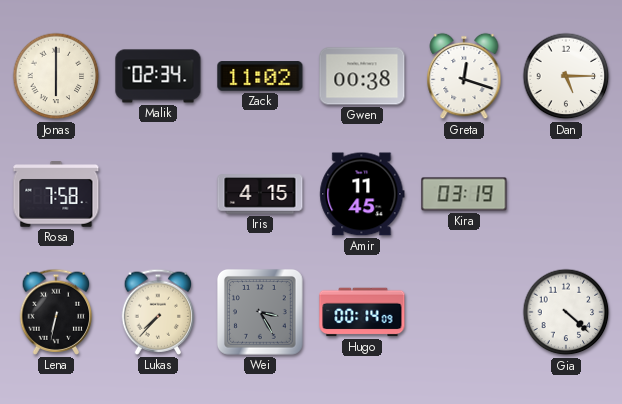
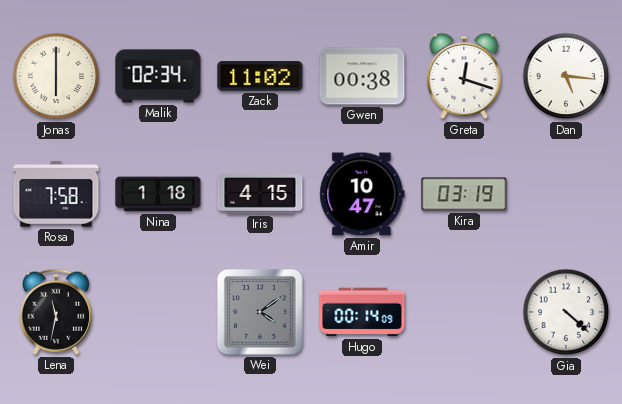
Dan: 5:15 -> 5:16 (566, 76)
Nina: none -> 1:18 (158, 194)
Amir: 11:45 -> 10:47 (362, 194)
Lena: 6:32 -> 11:32 (56, 312)
Lukas: 7:37 -> none (158, 312)
Wei: 3:25 -> 4:09 (261, 313)
